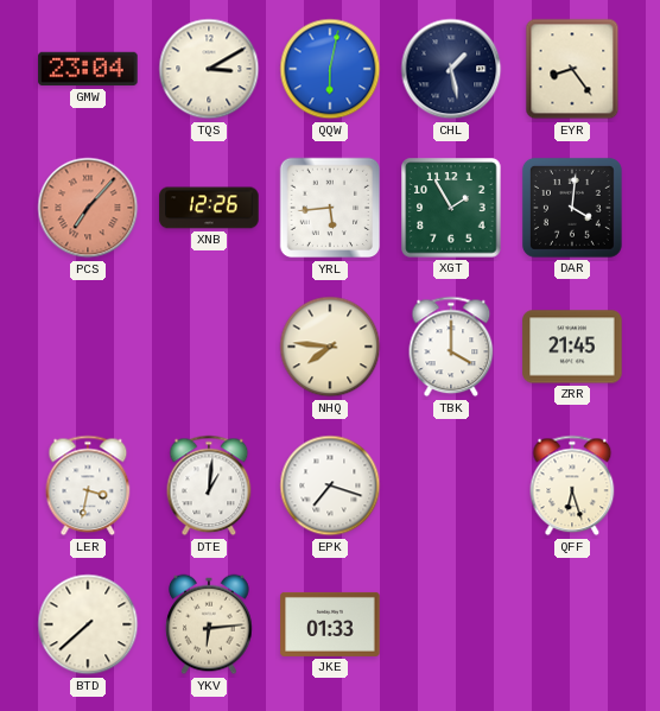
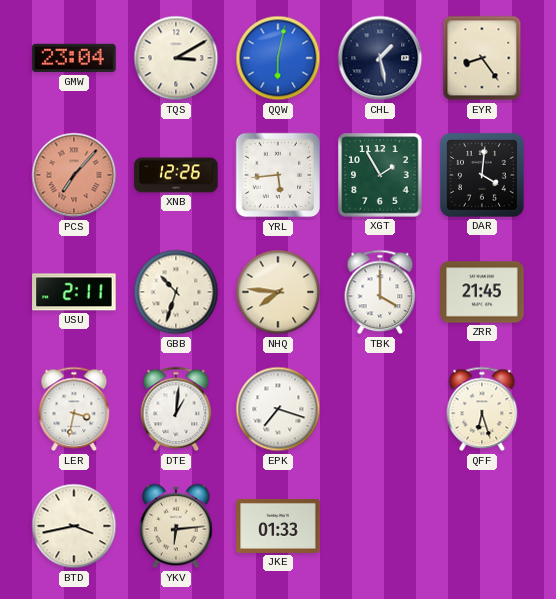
USU: none -> 2:11 (74, 292)
GBB: none -> 10:33 (176, 292)
BTD: 7:38 -> 3:43 (74, 526)
